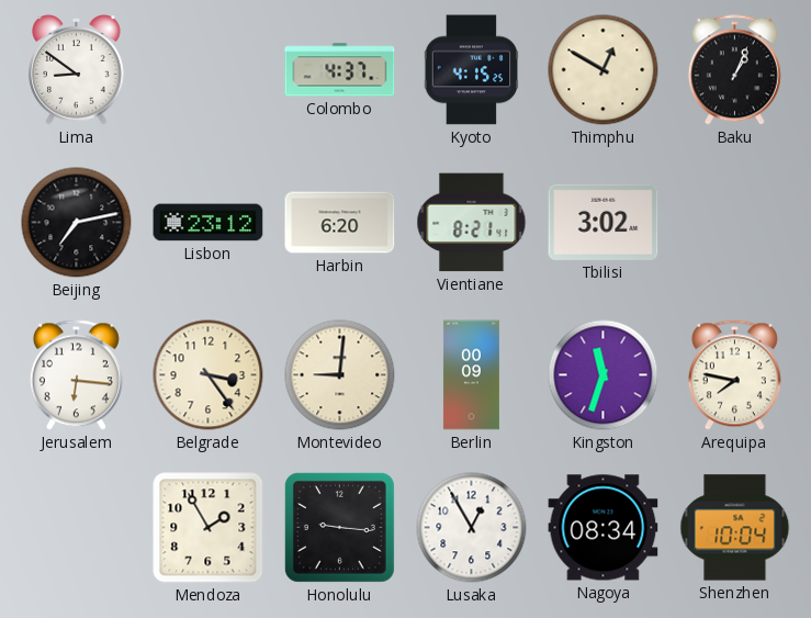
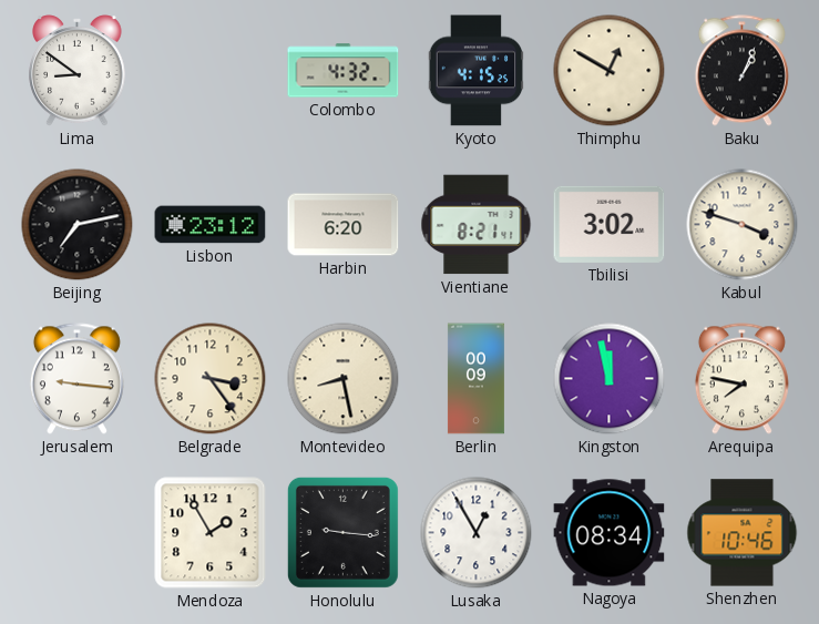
Colombo: 4:37 -> 4:32 (344, 71)
Kabul: none -> 3:48 (743, 225)
Jerusalem: 6:16 -> 9:16 (76, 379)
Montevideo: 9:01 -> 8:28 (344, 379)
Kingston: 11:33 -> 11:58 (610, 379)
Shenzhen: 10:04 -> 10:46 (743, 533)
